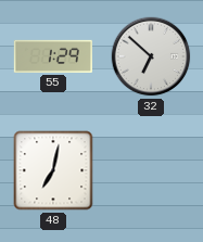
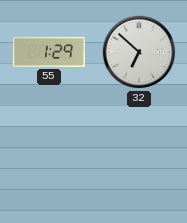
48: 7:02 -> none (53, 170)
